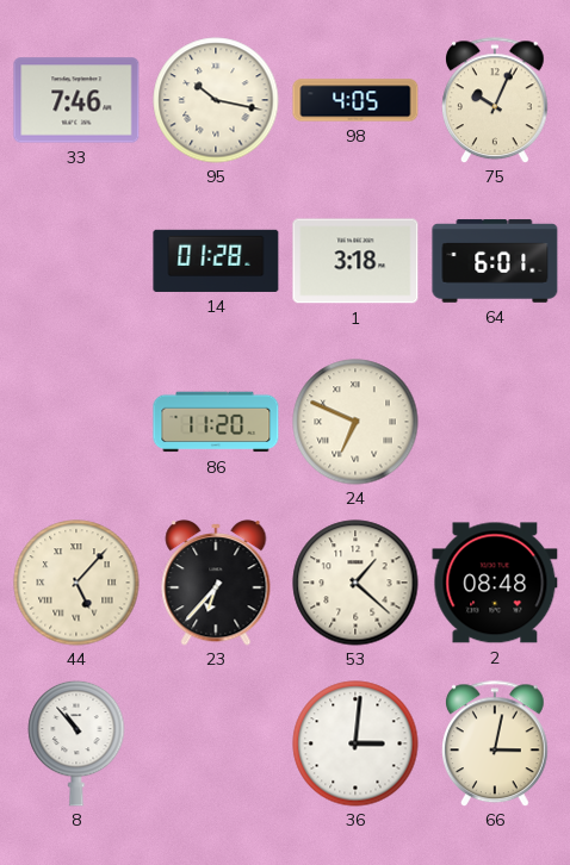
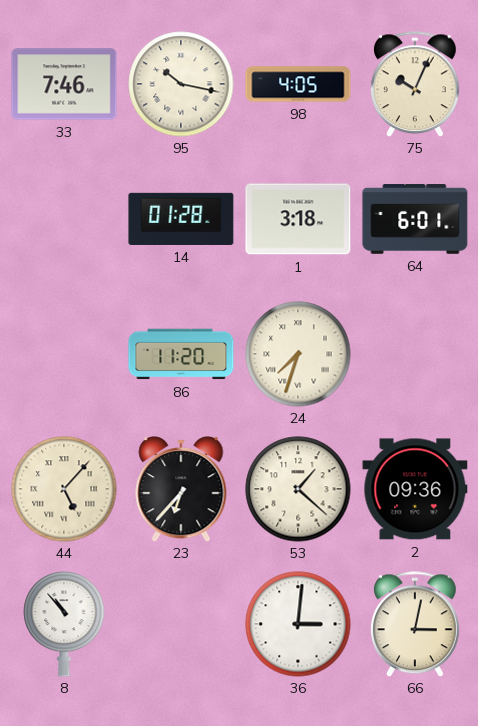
24: 6:49 -> 7:33 (298, 354)
2: 08:48 -> 09:36 (415, 489)
